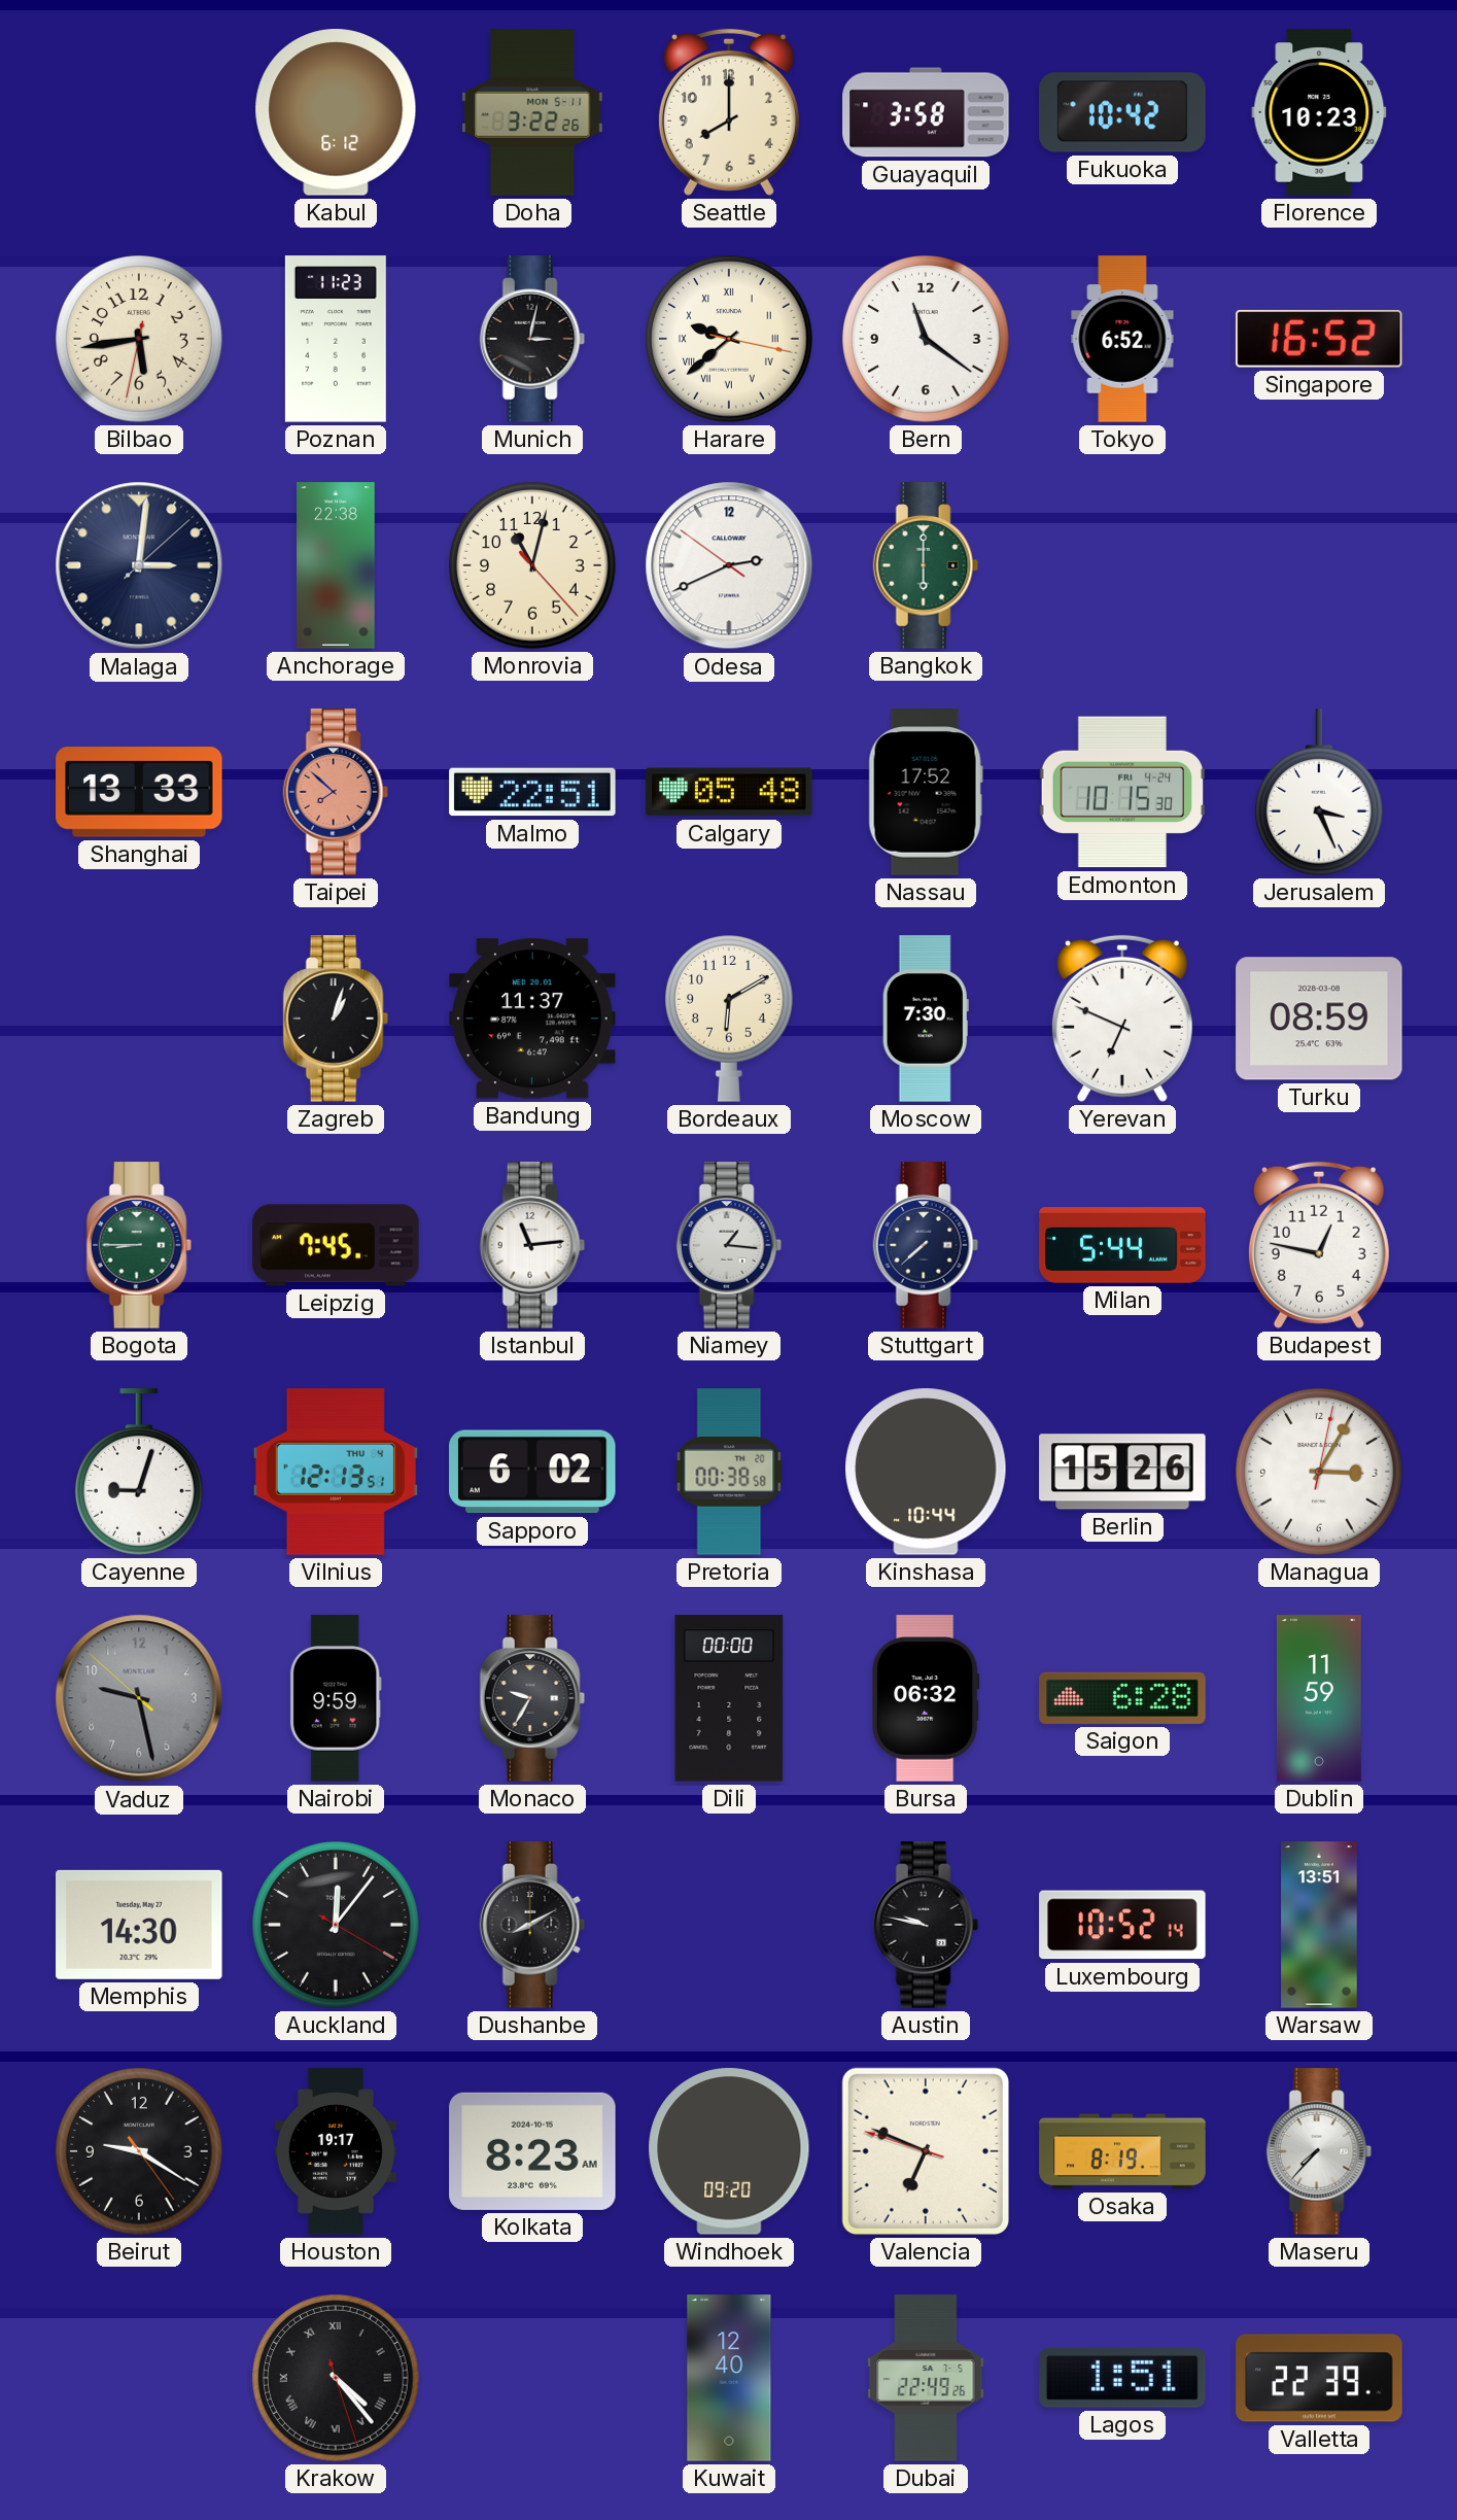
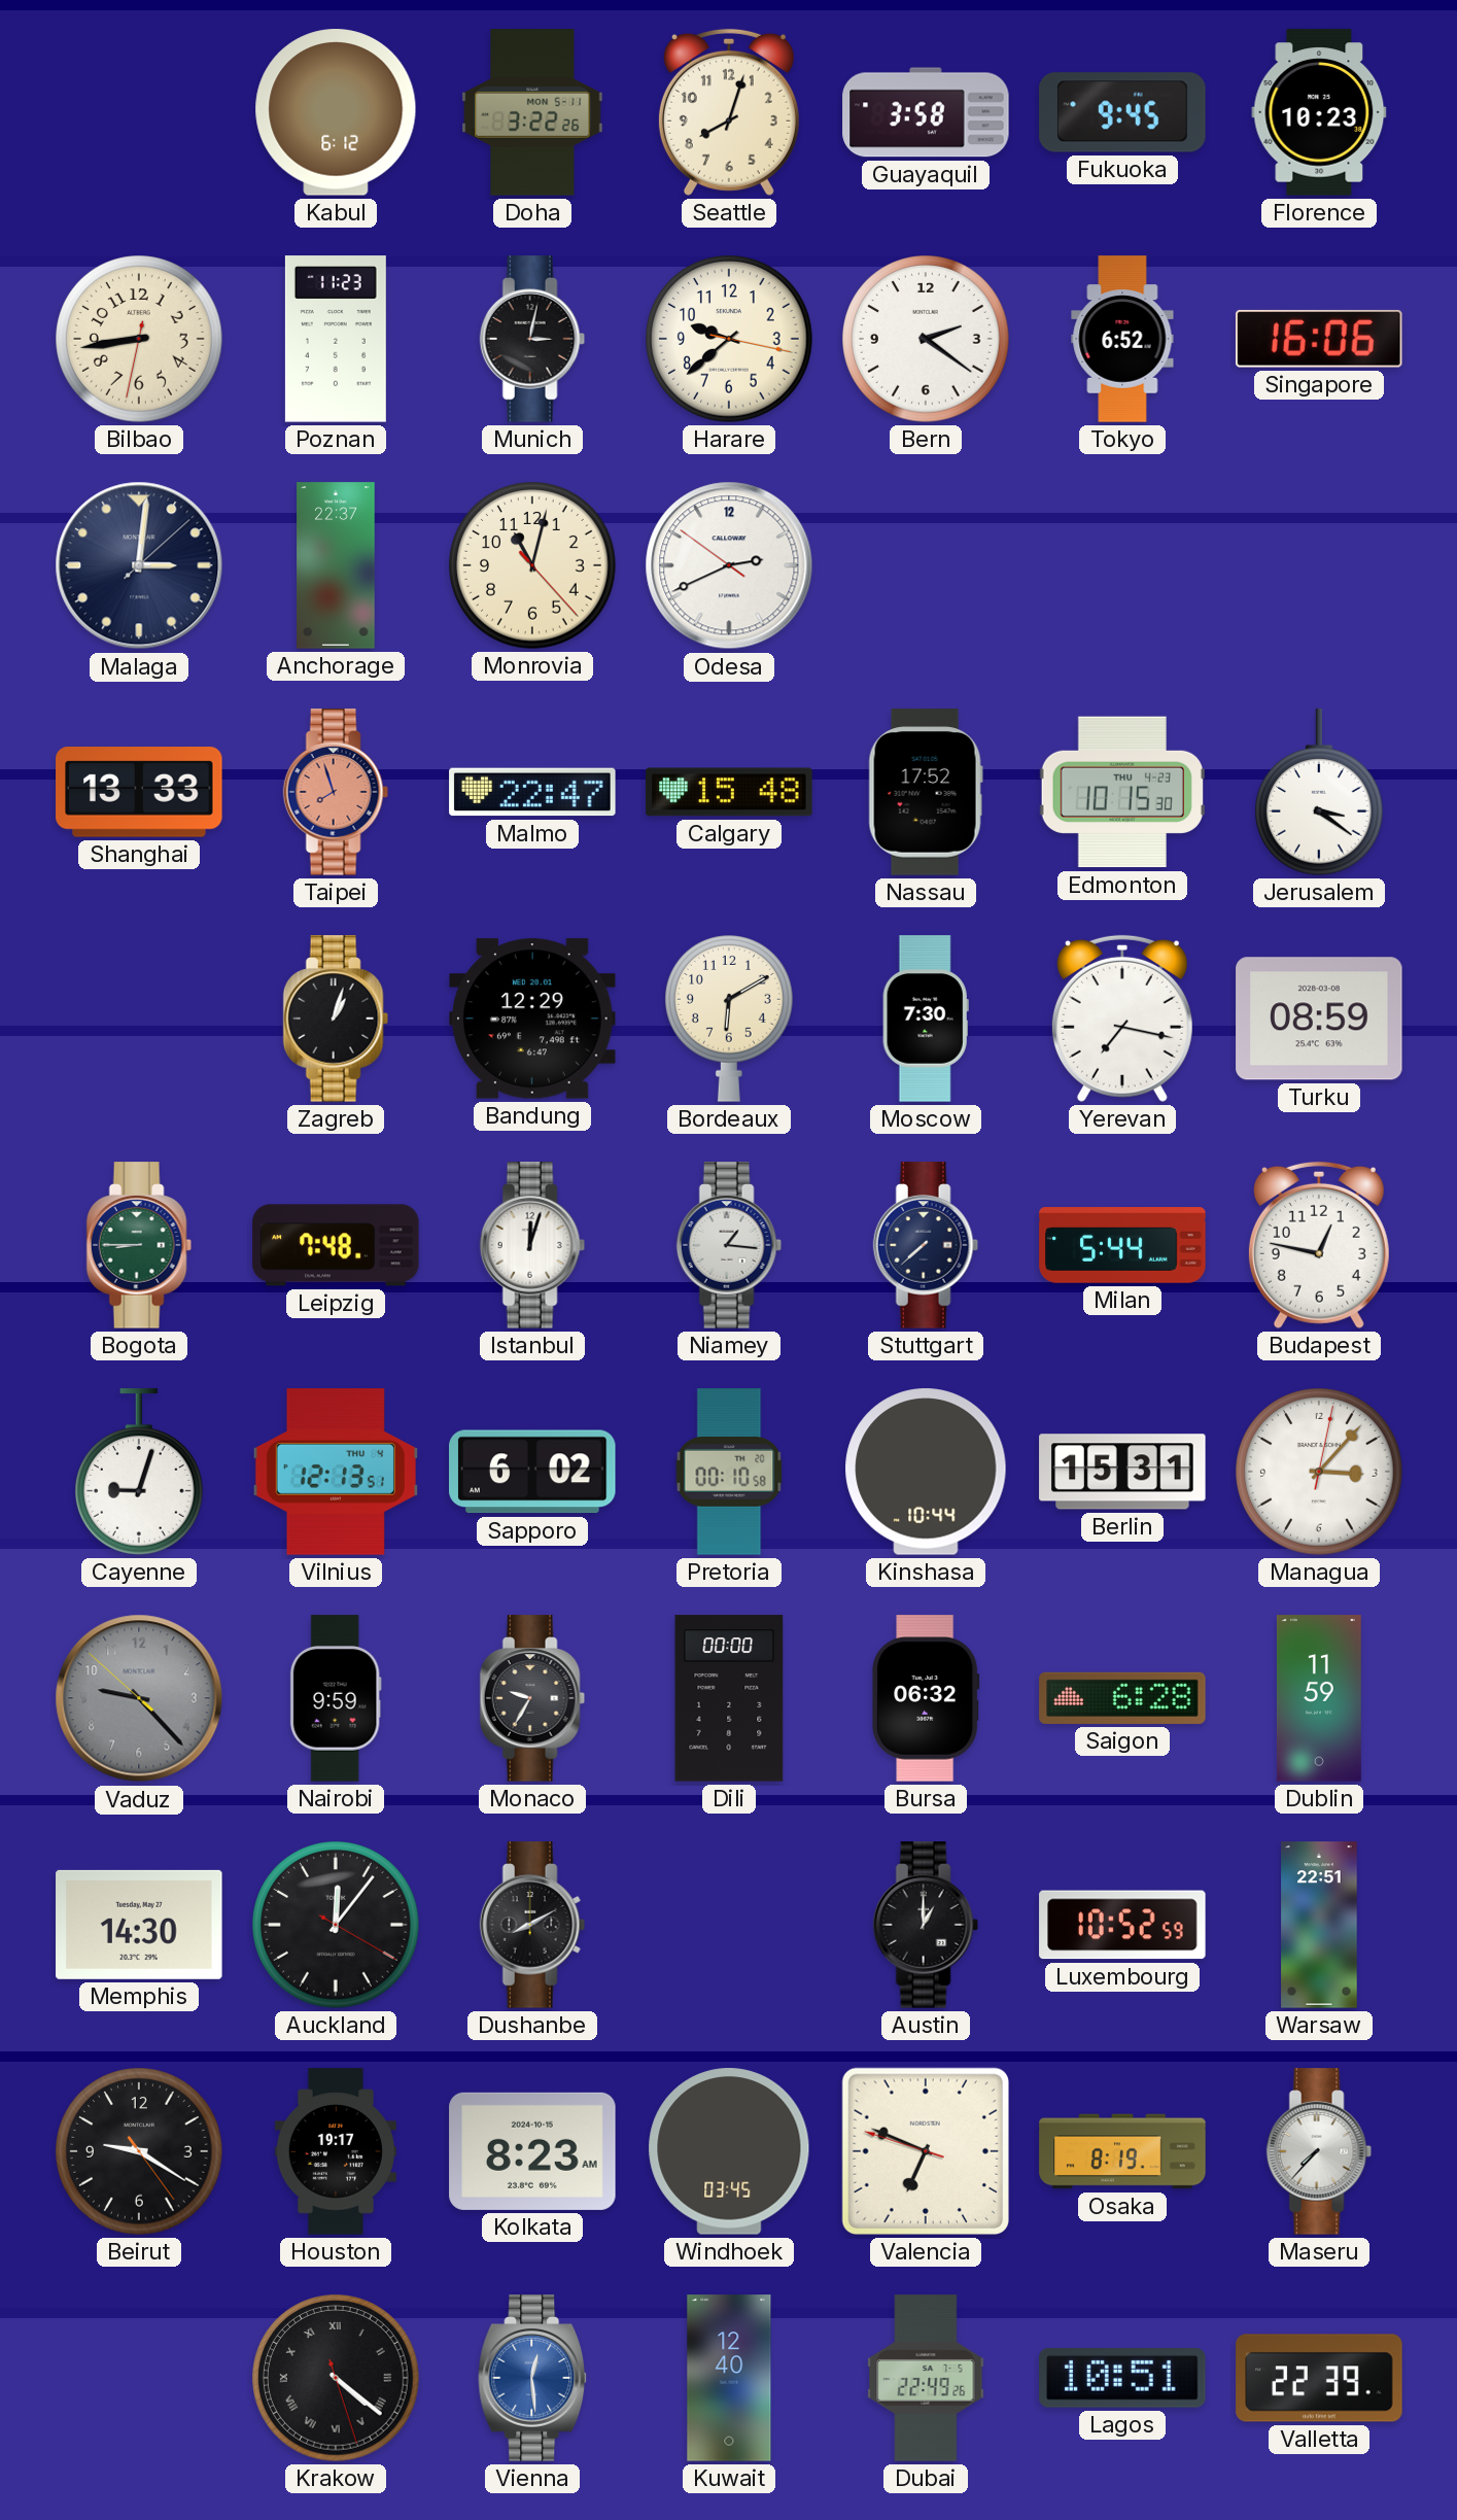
Seattle: 8:00 -> 8:03 (729, 112)
Fukuoka: 10:42 -> 9:45 (1122, 112)
Bilbao: 5:43 -> 8:43 (139, 339)
Harare numerals: Roman -> Arabic (729, 339)
Bern: 11:21 -> 2:21 (926, 339)
Singapore: 16:52 -> 16:06 (1319, 339)
Anchorage: 22:38 -> 22:37 (336, 565)
Bangkok: 6:00 -> none (926, 565)
Taipei: 7:52 -> 7:57 (336, 792)
Malmo: 22:51 -> 22:47 (532, 792)
Calgary: 05:48 -> 15:48 (729, 792)
Edmonton date: FRI 4-24 -> THU 4-23 (1122, 792)
Jerusalem: 3:26 -> 3:21 (1320, 792)
Bandung: 11:37 -> 12:29 (532, 1019)
Yerevan: 6:49 -> 7:17 (1122, 1019)
Leipzig: 7:45 -> 7:48 (336, 1245)
Istanbul: 11:14 -> 12:03 (532, 1245)
Pretoria: 00:38 -> 00:10 (729, 1472)
Berlin: 15:26 -> 15:31 (1122, 1472)
Managua: 3:05 -> 3:07 (1319, 1472)
Vaduz: 9:27 -> 9:22 (139, 1698)
Austin: 9:47 -> 1:00 (926, 1925)
Luxembourg: 10:52:14 -> 10:52:59 (1122, 1925)
Warsaw: 13:51 -> 22:51 (1319, 1925)
Windhoek: 09:20 -> 03:45 (729, 2151)
Krakow: 4:23 -> 4:21 (336, 2378)
Vienna: none -> 12:29 (533, 2378)
Lagos: 1:51 -> 10:51 (1122, 2379)
